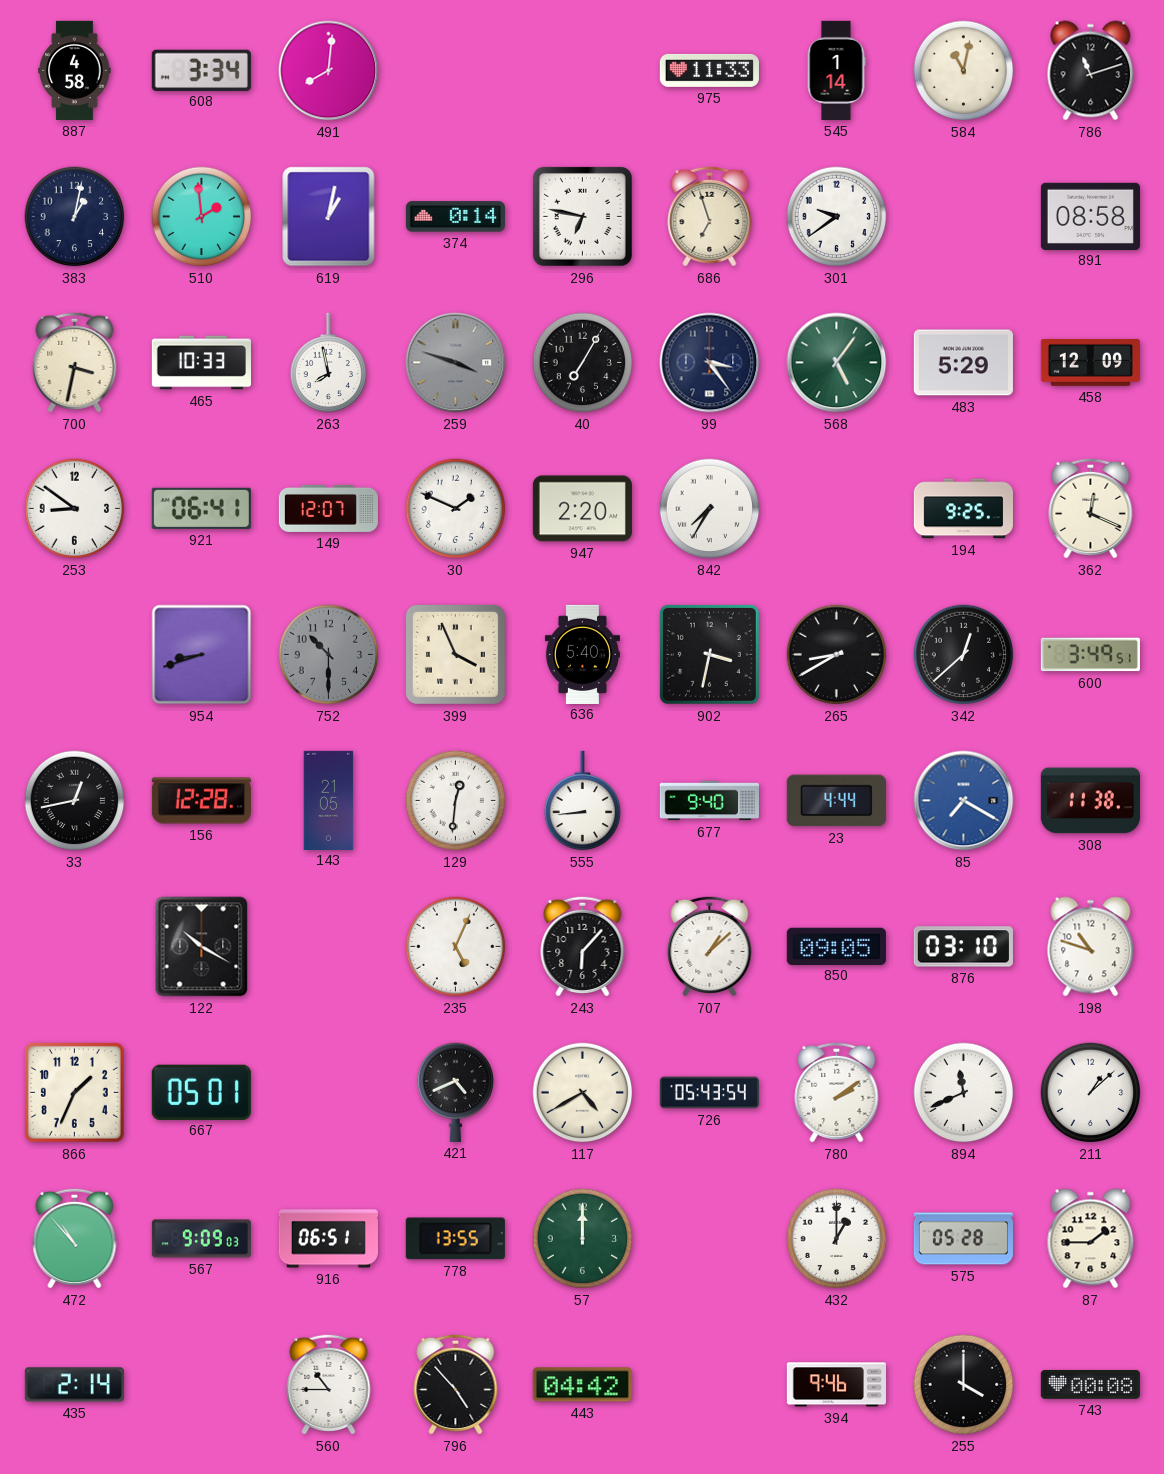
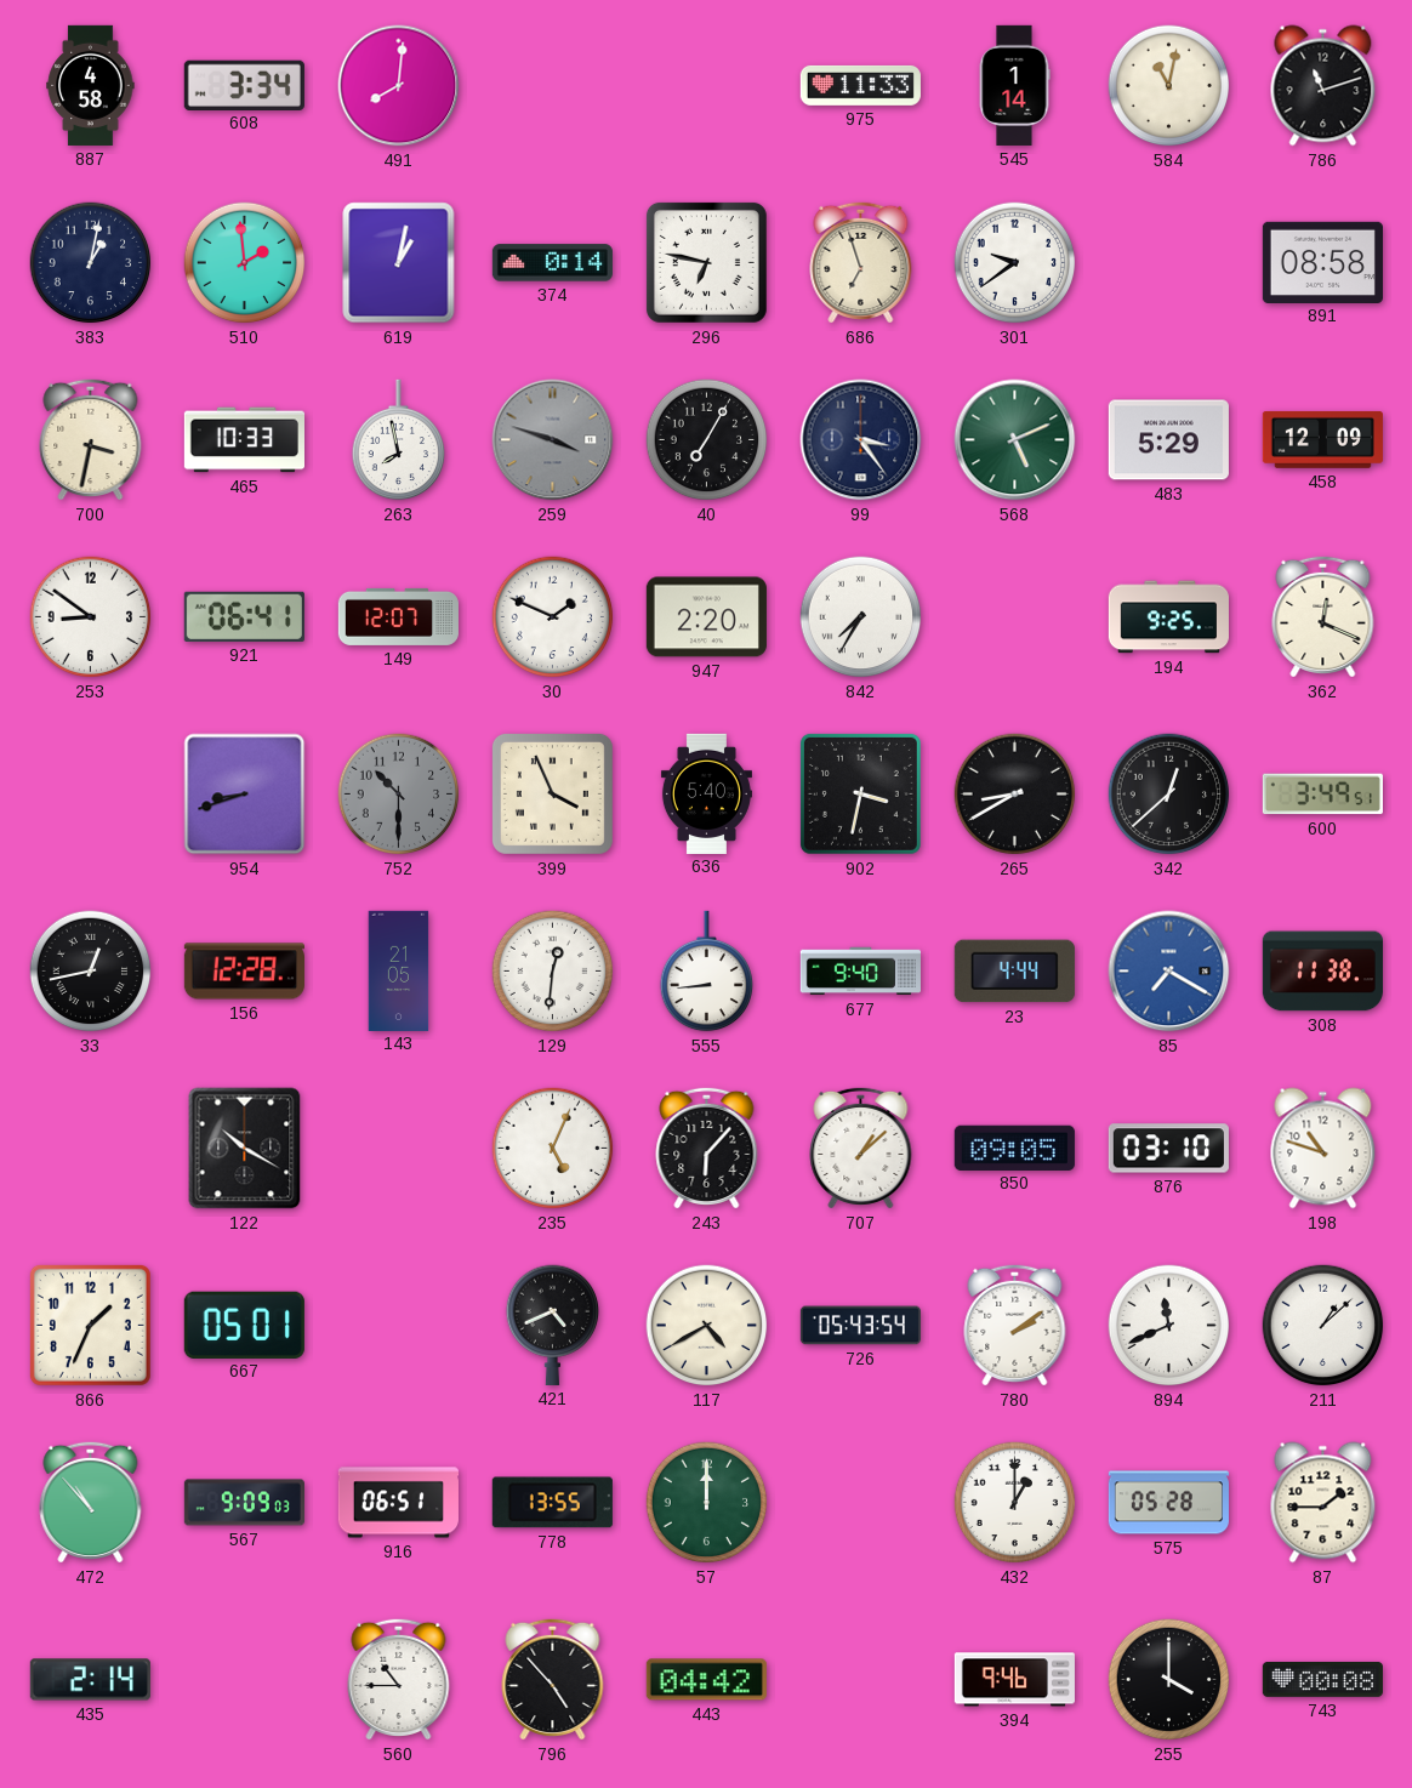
568: 5:06 -> 5:11 (1015, 440)
